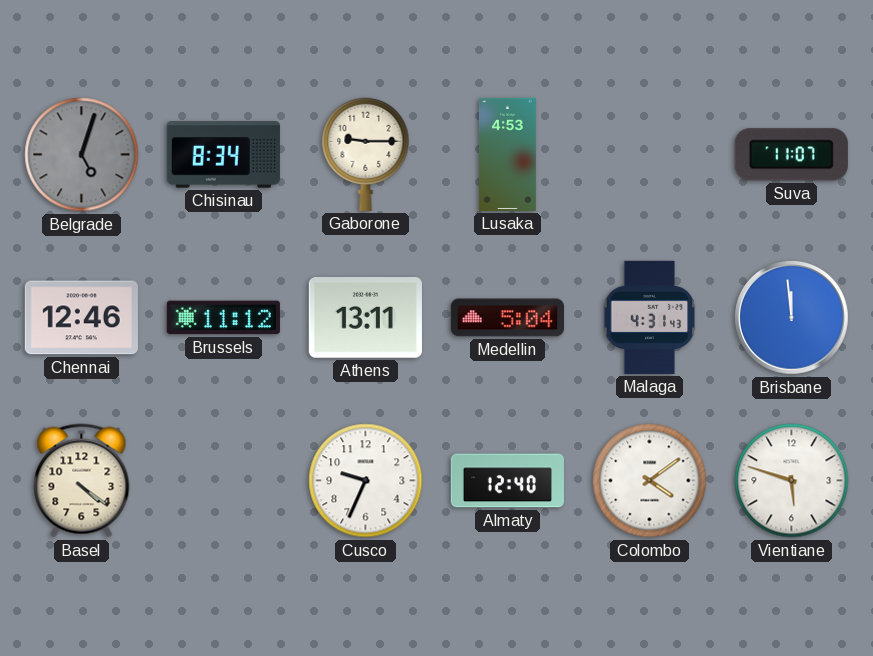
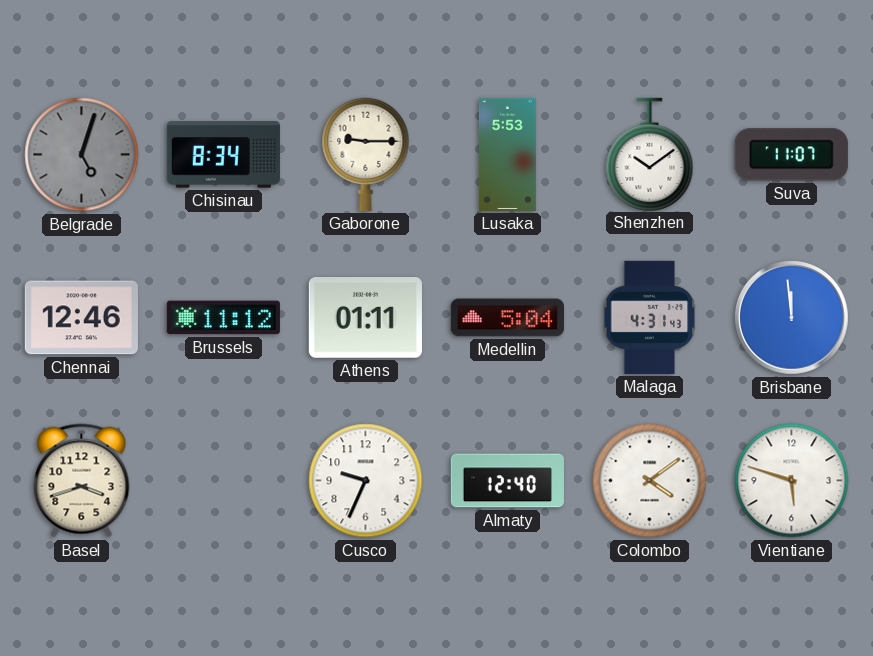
Lusaka: 4:53 -> 5:53 (507, 154)
Shenzhen: none -> 10:09 (650, 154)
Athens: 13:11 -> 01:11 (365, 318)
Basel: 4:21 -> 3:42 (82, 481)
